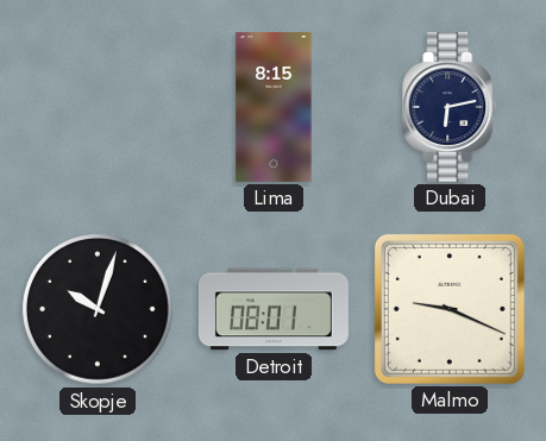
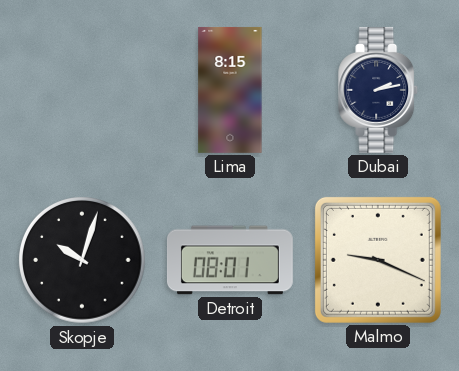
Dubai: 6:13 -> 2:13 (379, 90)
